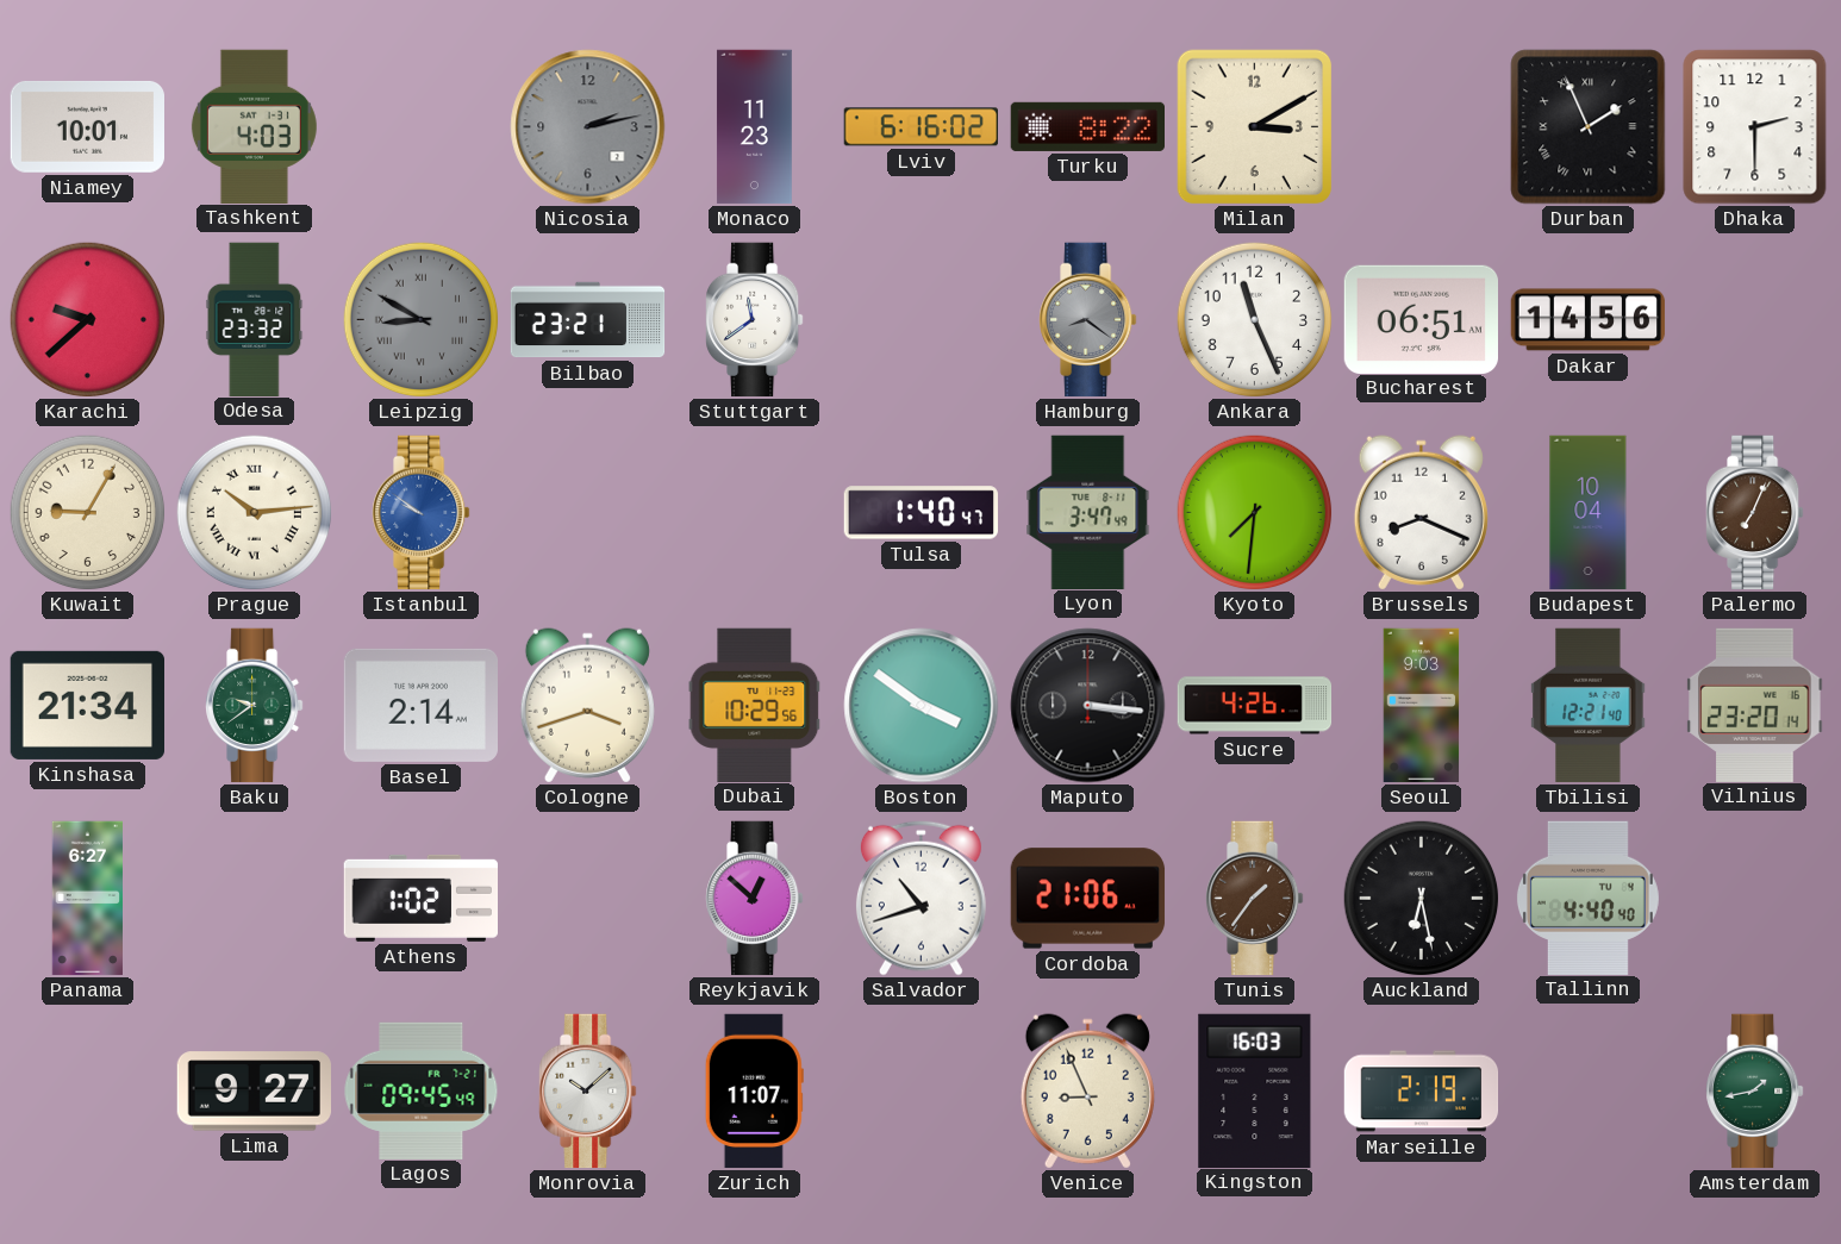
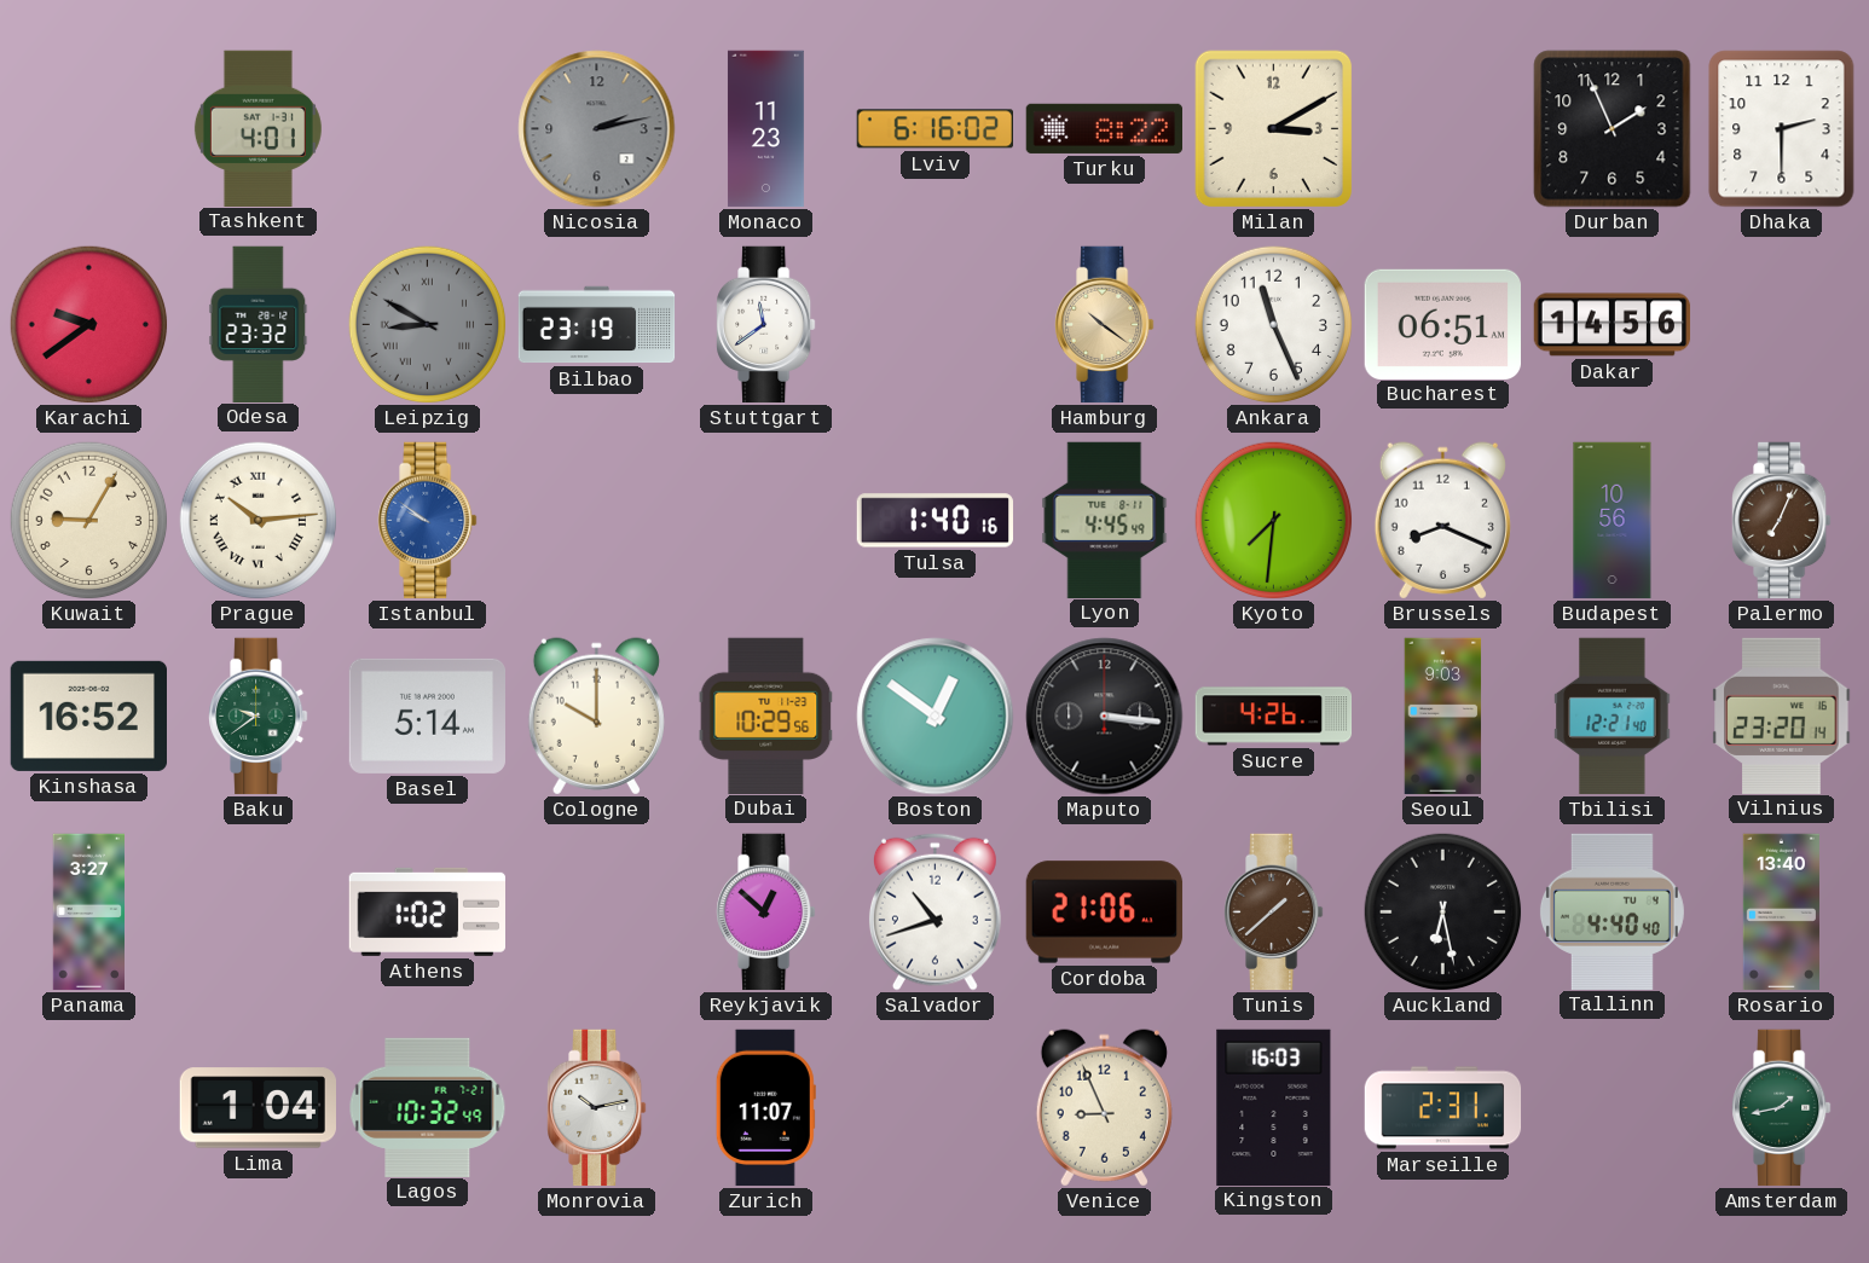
Niamey: 10:01 -> none (87, 126)
Tashkent: 4:03 -> 4:01 (258, 128)
Durban numerals: Roman -> Arabic (1613, 129)
Karachi: 9:38 -> 9:39 (89, 325)
Bilbao: 23:21 -> 23:19 (597, 325)
Hamburg: 8:21 -> 10:21 (1105, 325)
Hamburg dial: grey -> champagne (1105, 325)
Tulsa: 1:40:47 -> 1:40:16 (936, 521)
Lyon: 3:47 -> 4:45 (1105, 520)
Budapest: 10:04 -> 10:56 (1613, 521)
Kinshasa: 21:34 -> 16:52 (88, 715)
Basel: 2:14 -> 5:14 (427, 715)
Cologne: 3:42 -> 10:00 (596, 717)
Boston: 3:51 -> 12:51 (936, 717)
Panama: 6:27 -> 3:27 (88, 913)
Tunis: 1:36 -> 1:38 (1274, 913)
Rosario: none -> 13:40 (1781, 913)
Lima: 9:27 -> 1:04 (258, 1108)
Lagos: 09:45 -> 10:32 (428, 1107)
Monrovia: 10:08 -> 10:13 (597, 1108)
Marseille: 2:19 -> 2:31 (1443, 1108)
